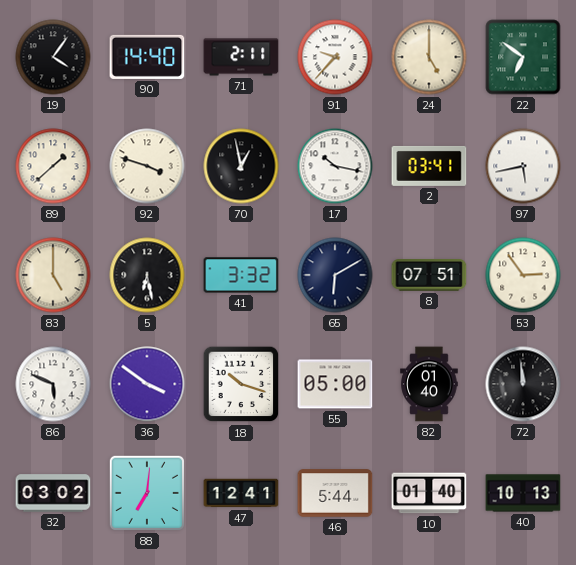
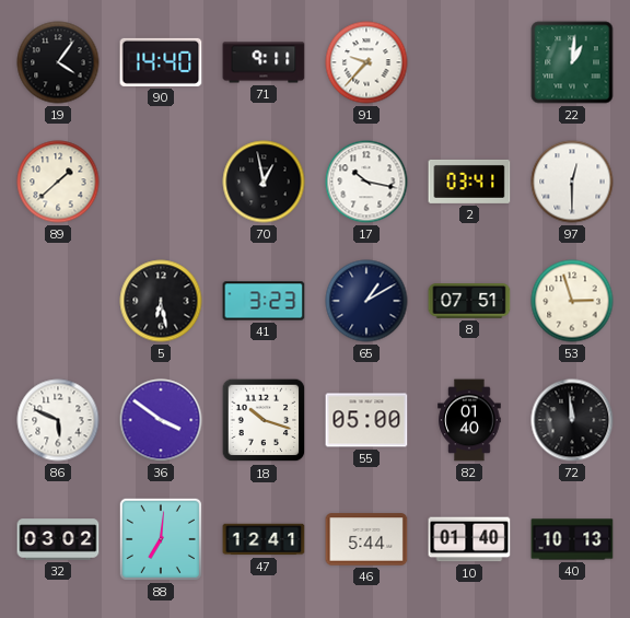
71: 2:11 -> 9:11 (264, 62)
24: 5:00 -> none (429, 57)
22: 6:51 -> 1:01 (572, 62)
92: 3:48 -> none (147, 166)
97: 5:43 -> 12:30 (572, 182)
83: 5:00 -> none (53, 275)
41: 3:32 -> 3:23 (264, 301)
65: 6:10 -> 1:10 (366, 301)
53: 2:54 -> 2:57 (572, 301)
